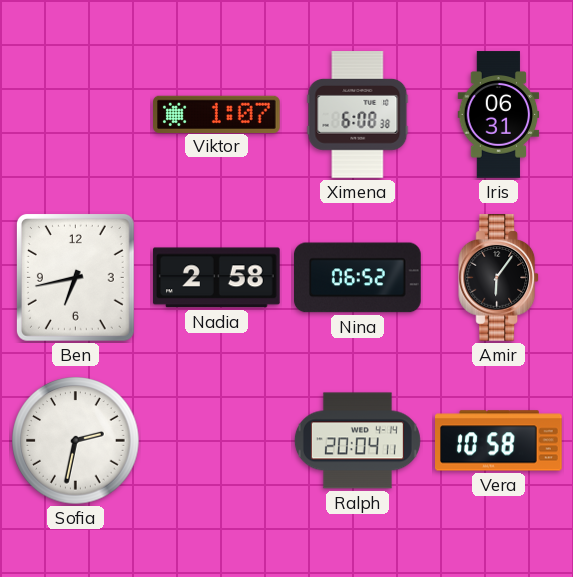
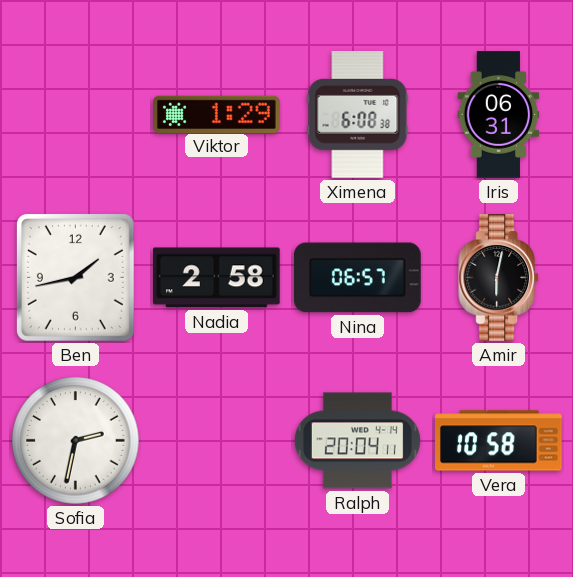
Viktor: 1:07 -> 1:29 (217, 114)
Ben: 6:43 -> 1:43 (75, 277)
Nina: 06:52 -> 06:57 (358, 278)
Amir: 6:06 -> 6:02 (499, 278)
